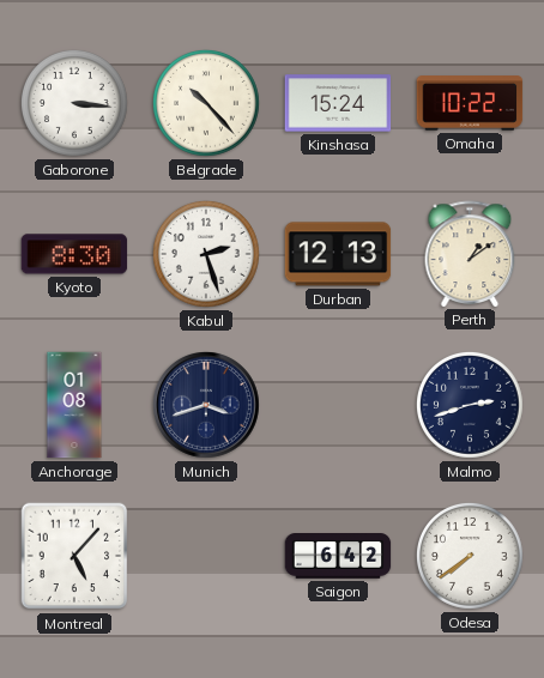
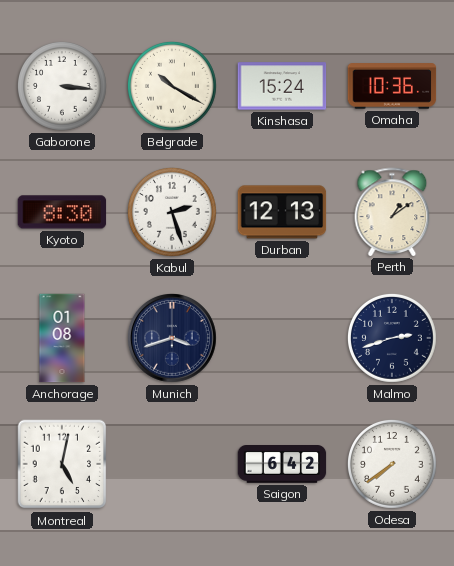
Belgrade: 10:23 -> 10:20 (173, 87)
Omaha: 10:22 -> 10:36 (392, 86)
Montreal: 5:07 -> 5:02 (62, 464)
